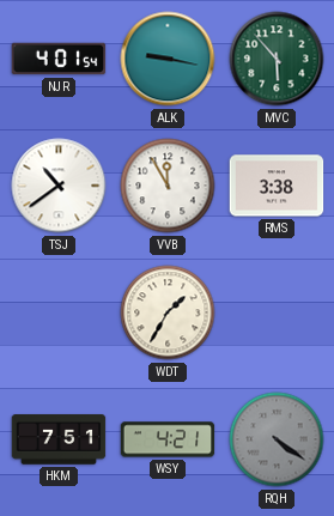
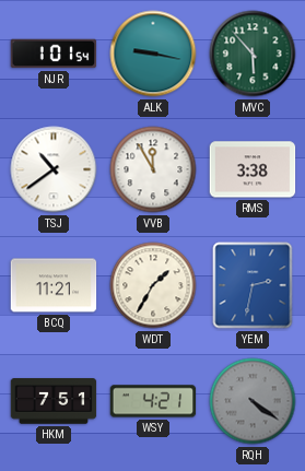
NJR: 4:01 -> 1:01 (54, 54)
BCQ: none -> 11:21 (54, 285)
YEM: none -> 2:32 (253, 285)
